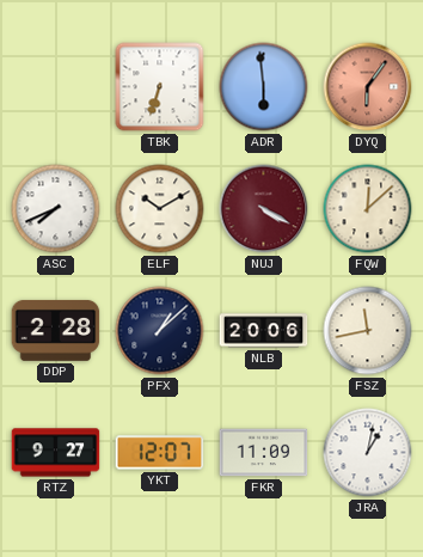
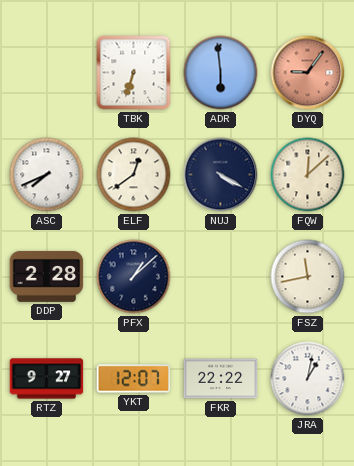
DYQ: 6:06 -> 9:06 (308, 73)
ELF: 10:10 -> 12:39 (134, 175)
NUJ dial: burgundy -> navy (221, 175)
NLB: 20:06 -> none (264, 331)
FKR: 11:09 -> 22:22 (221, 379)
